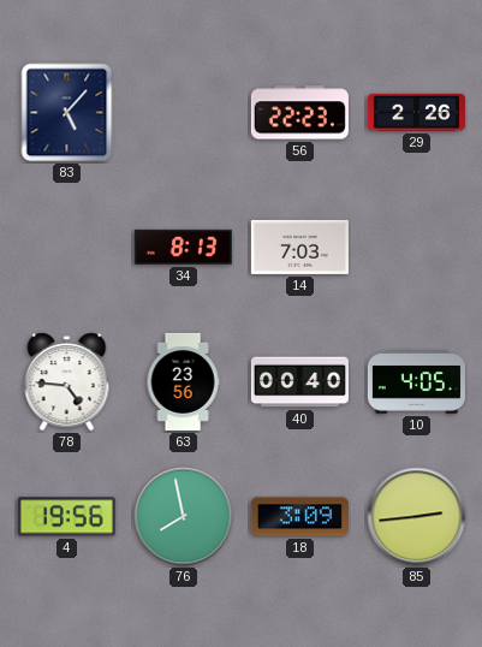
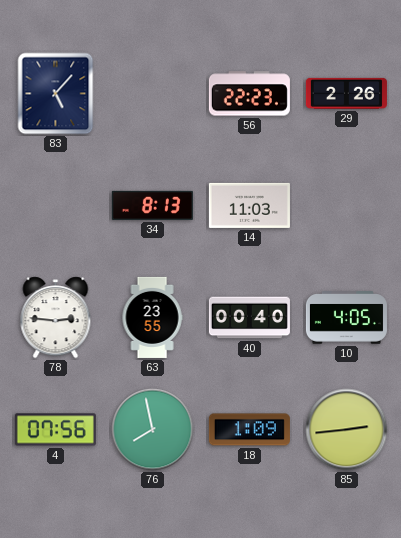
14: 7:03 -> 11:03 (249, 205)
78: 4:46 -> 2:46 (56, 318)
63: 23:56 -> 23:55 (152, 317)
4: 19:56 -> 07:56 (55, 430)
18: 3:09 -> 1:09 (249, 430)
